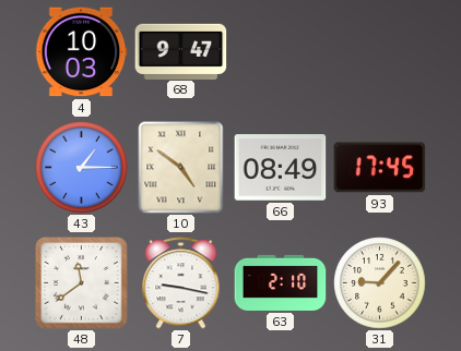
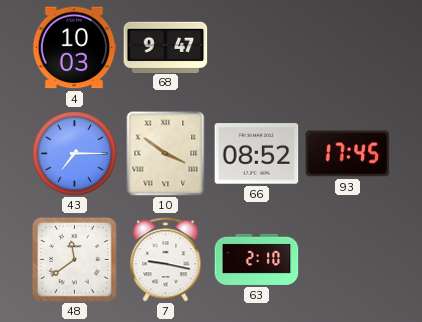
43: 1:15 -> 7:15 (75, 154)
10: 4:51 -> 3:51 (166, 154)
66: 08:49 -> 08:52 (257, 154)
31: 9:07 -> none (380, 283)
